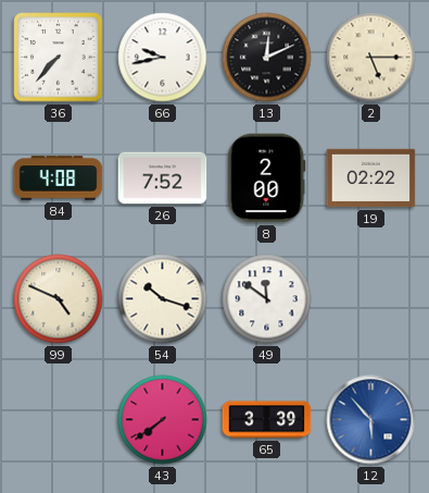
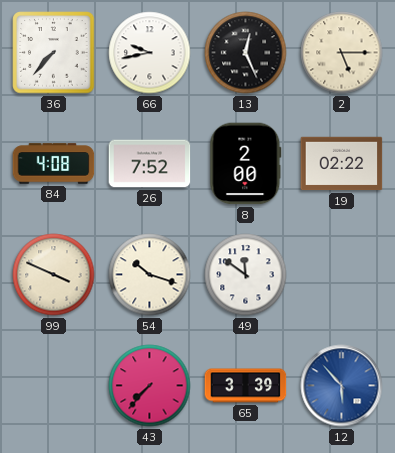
13: 12:11 -> 12:26 (246, 53)
99: 4:49 -> 3:49 (54, 275)
43: 7:39 -> 7:37 (150, 386)
